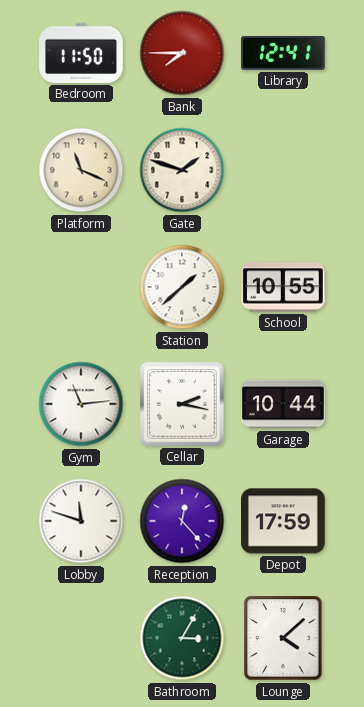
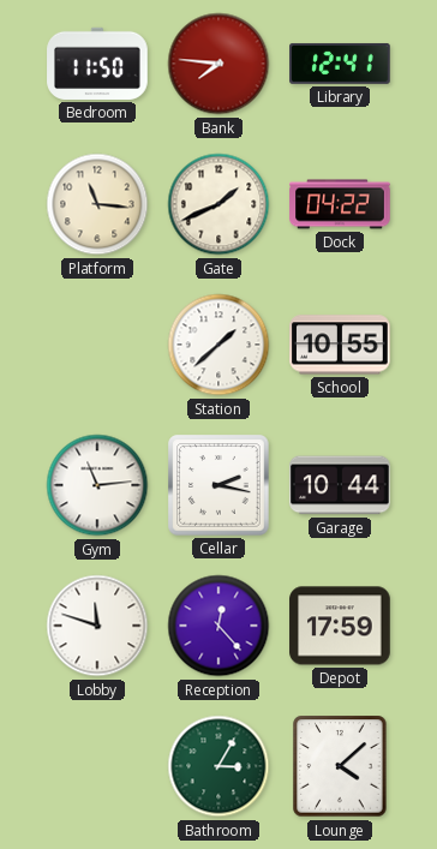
Bank: 7:45 -> 7:46 (218, 64)
Platform: 11:19 -> 11:16 (97, 204)
Gate: 1:48 -> 1:41 (218, 204)
Dock: none -> 04:22 (340, 204)
